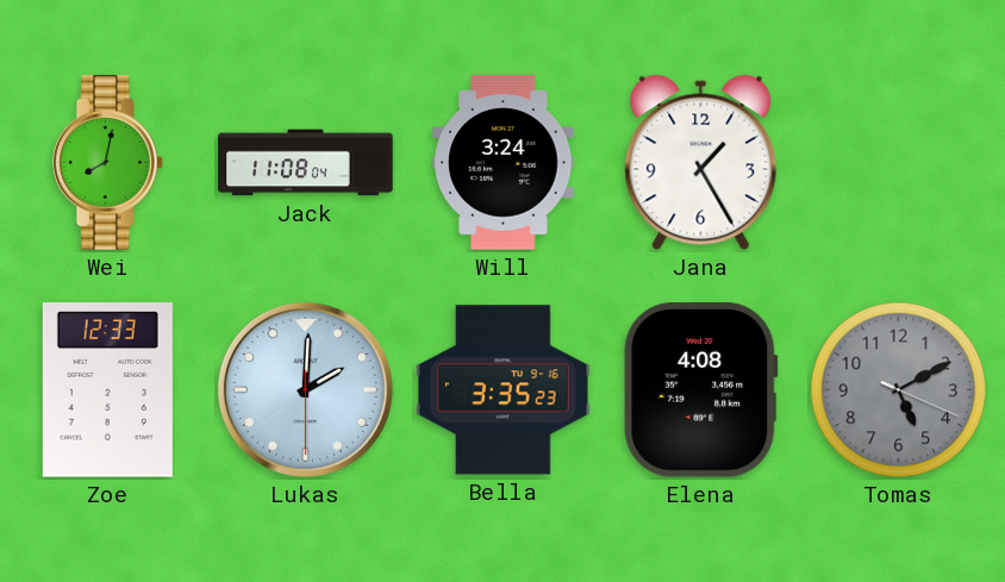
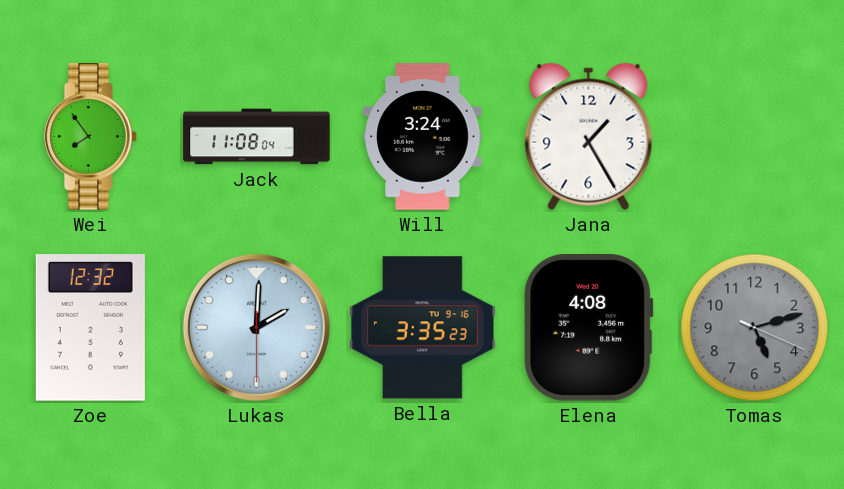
Wei: 8:02 -> 7:54 (91, 137)
Zoe: 12:33 -> 12:32 (90, 328)
Tomas: 5:10 -> 5:12 (755, 328)
